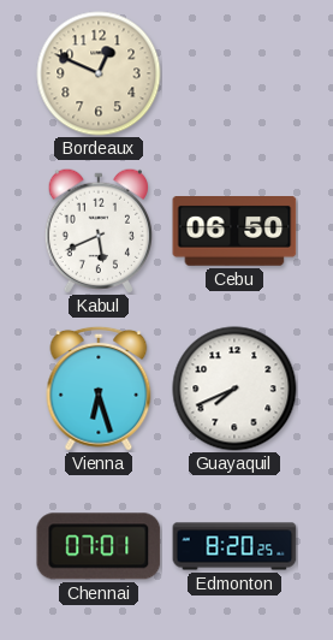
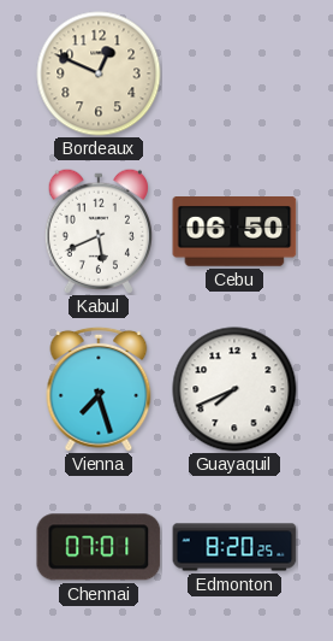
Vienna: 6:27 -> 7:27 (99, 389)
